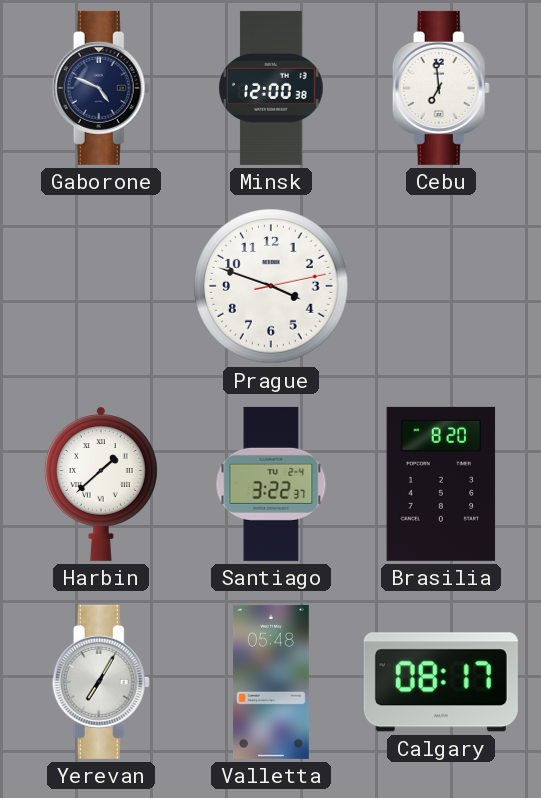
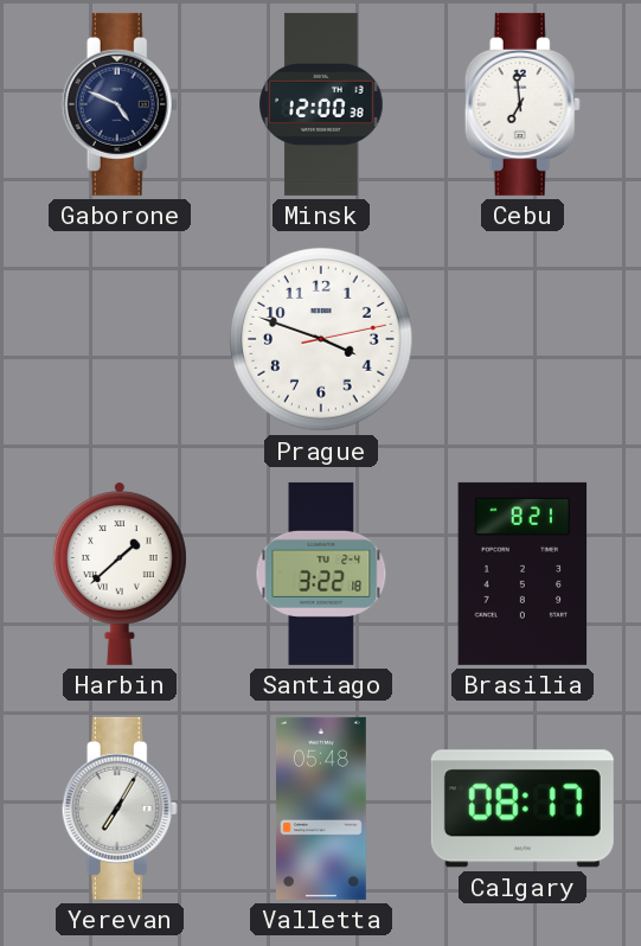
Santiago: 3:22:37 -> 3:22:18 (321, 574)
Brasilia: 8:20 -> 8:21 (523, 574)
